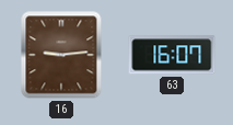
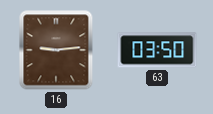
63: 16:07 -> 03:50 (157, 50)
